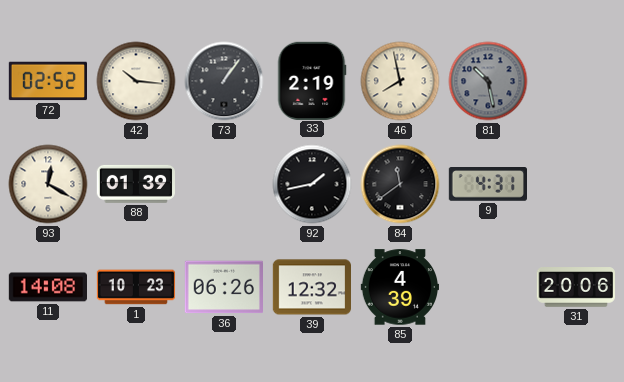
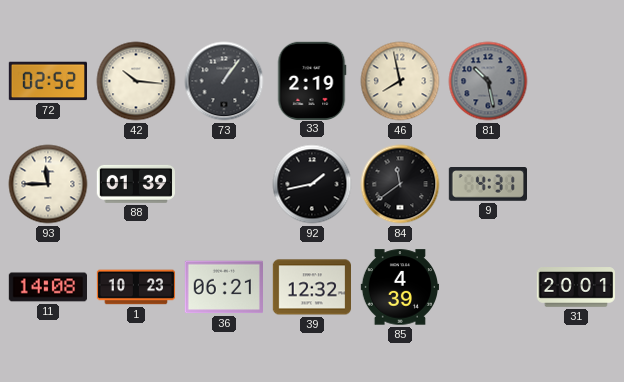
93: 12:20 -> 11:45 (48, 184)
36: 06:26 -> 06:21 (223, 287)
31: 20:06 -> 20:01 (575, 287)
